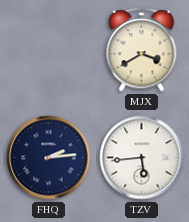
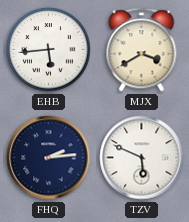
EHB: none -> 5:44 (49, 50)
TZV: 5:44 -> 5:49 (142, 158)
